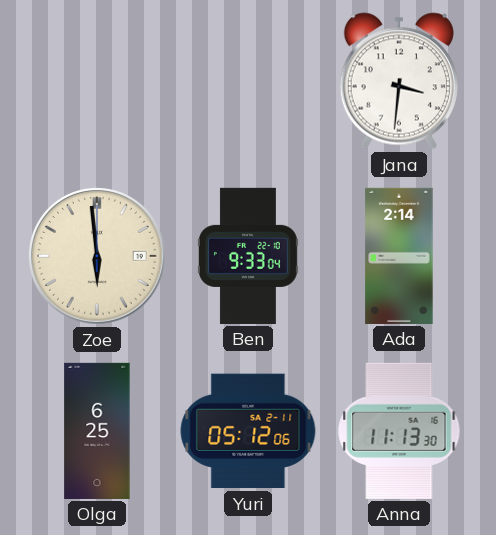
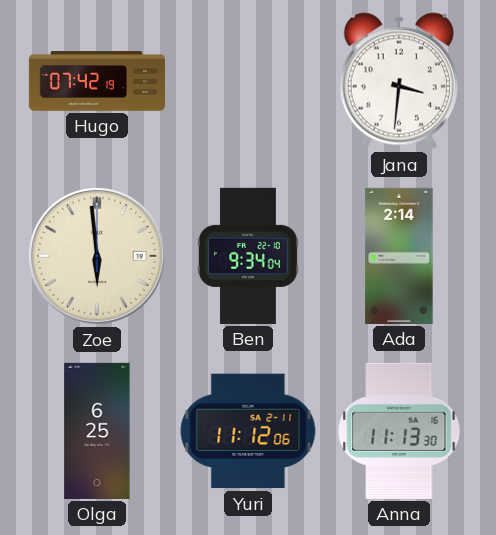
Hugo: none -> 07:42 (96, 81)
Ben: 9:33 -> 9:34 (248, 256)
Yuri: 05:12 -> 11:12 (248, 431)
